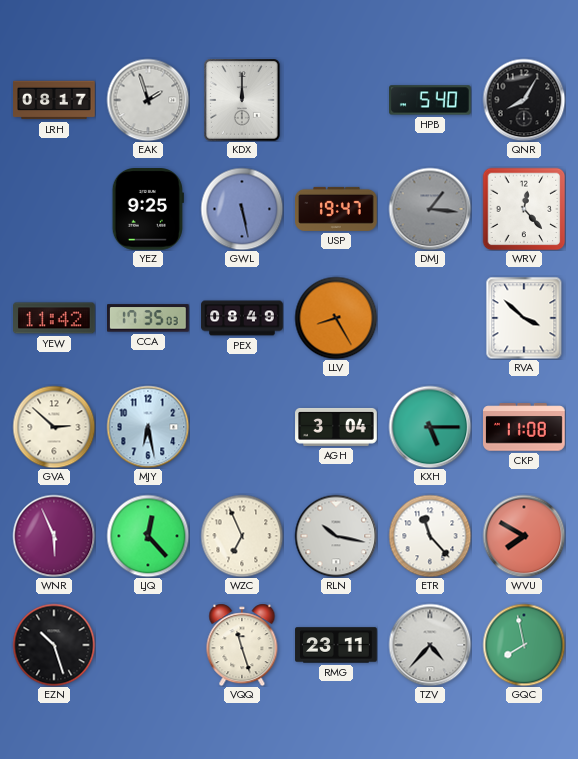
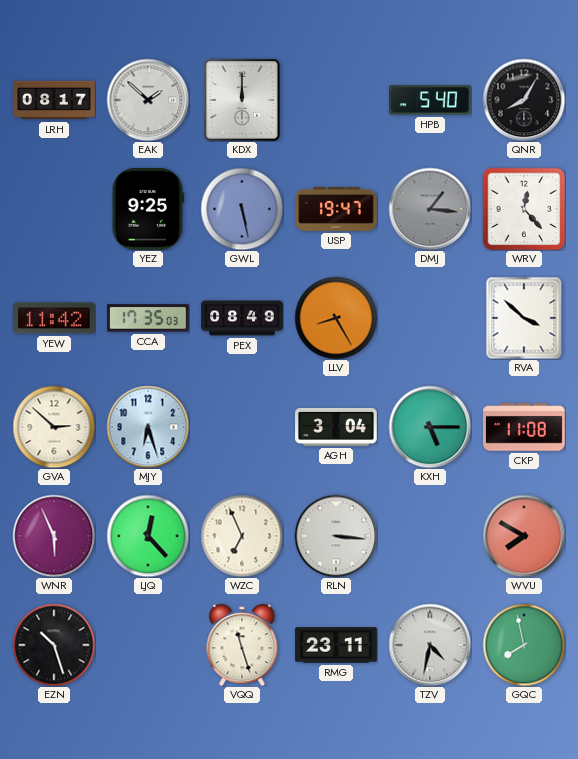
EAK: 1:57 -> 1:52 (148, 100)
MJY: 6:28 -> 6:27 (148, 427)
RLN: 10:17 -> 3:16 (336, 536)
ETR: 11:23 -> none (430, 536)
TZV: 4:37 -> 4:32 (430, 645)
